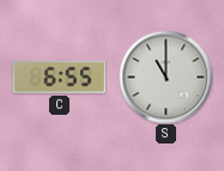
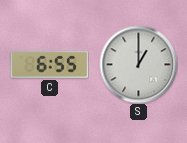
S: 11:00 -> 1:00 (138, 64)
